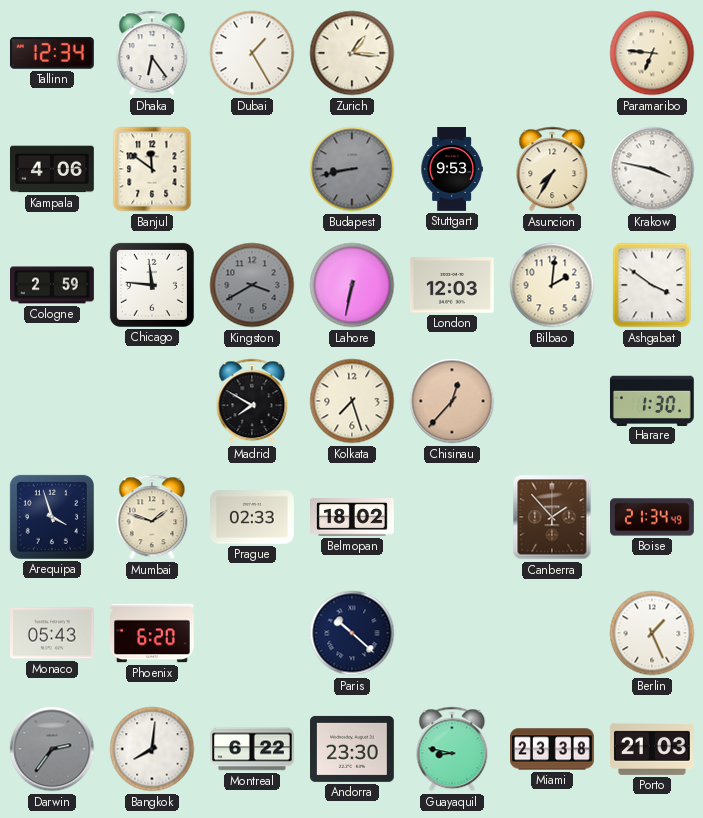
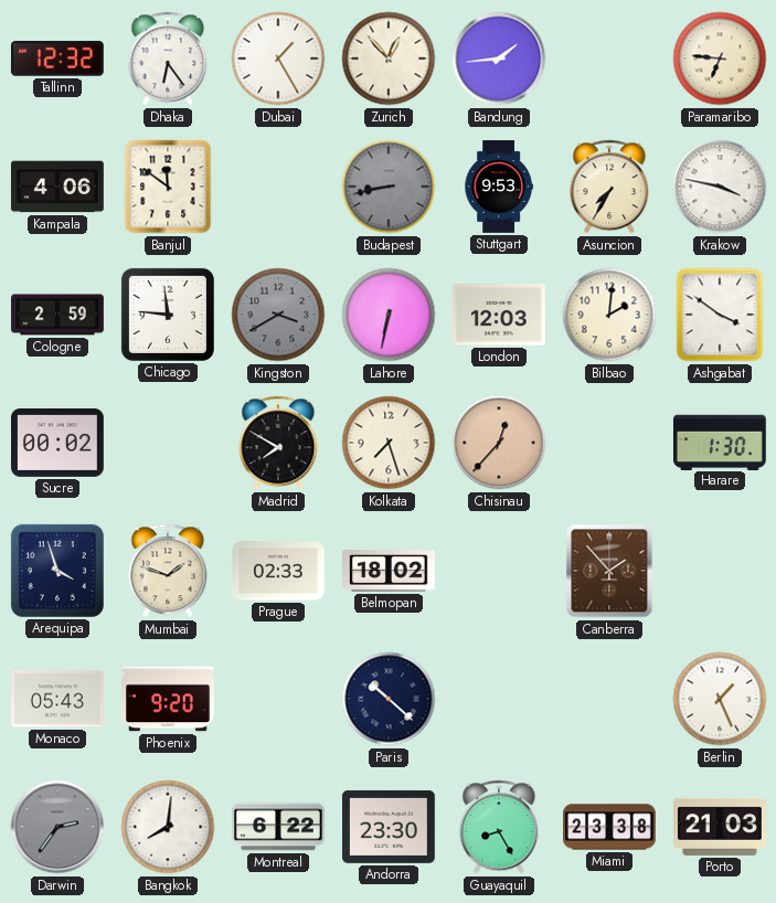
Tallinn: 12:34 -> 12:32 (57, 59)
Zurich: 1:16 -> 12:53 (389, 59)
Bandung: none -> 1:44 (499, 59)
Sucre: none -> 00:02 (59, 443)
Boise: 21:34 -> none (653, 517)
Phoenix: 6:20 -> 9:20 (169, 699)
Guayaquil: 8:47 -> 8:25 (499, 827)
